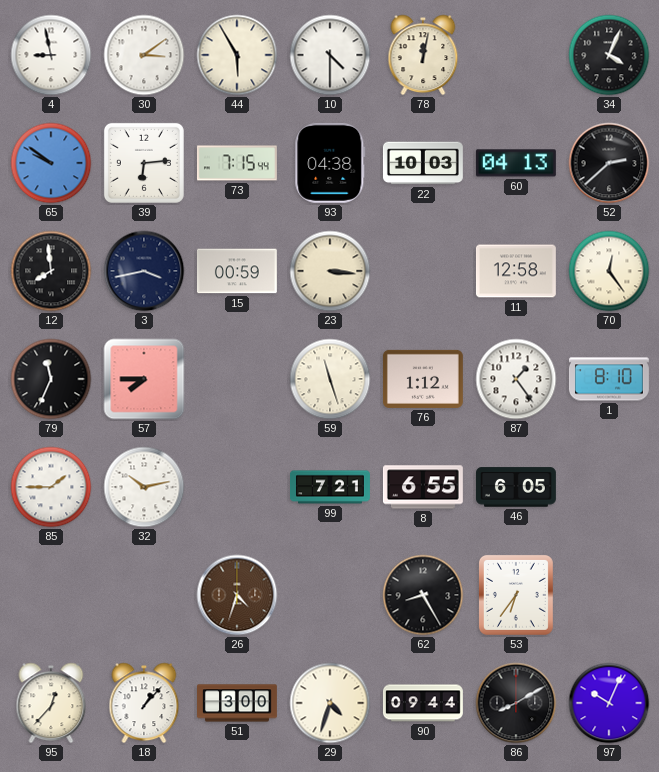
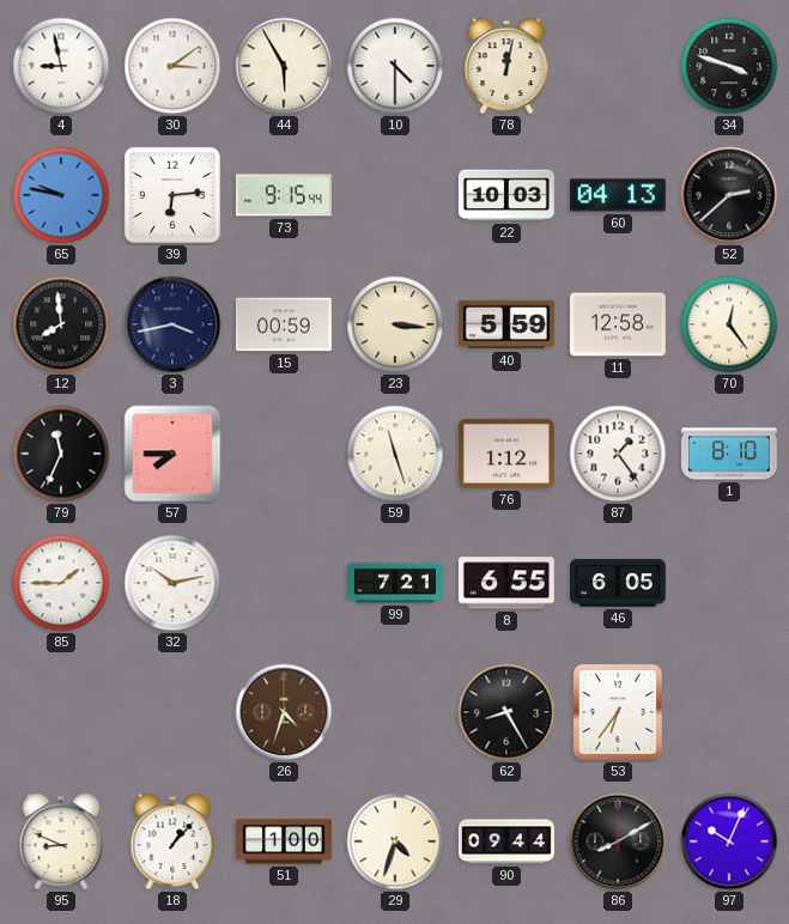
34: 4:04 -> 3:48 (729, 66)
65: 9:51 -> 9:47 (61, 195)
73: 7:15 -> 9:15 (284, 195)
93: 04:38 -> none (330, 163)
40: none -> 5:59 (506, 324)
95: 12:37 -> 8:49 (61, 841)
51: 3:00 -> 1:00 (285, 841)
